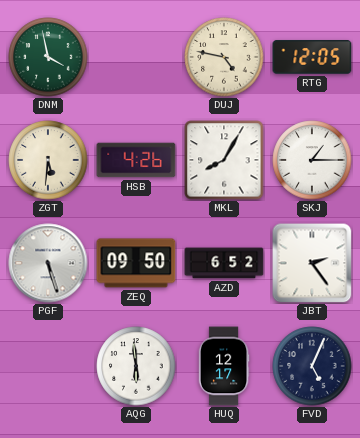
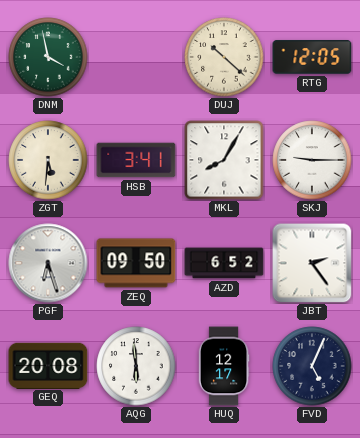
DUJ: 4:47 -> 10:22 (224, 57)
HSB: 4:26 -> 3:41 (136, 160)
SKJ: 1:15 -> 9:15 (312, 160)
PGF: 5:27 -> 6:27 (48, 263)
GEQ: none -> 20:08 (48, 365)
